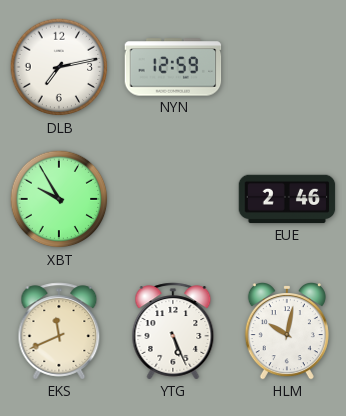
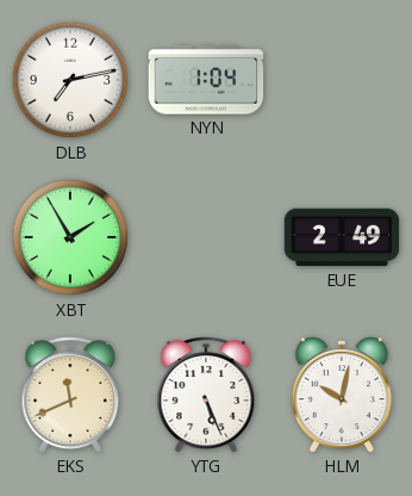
NYN: 12:59 -> 1:04 (206, 80)
XBT: 9:55 -> 1:55 (70, 237)
EUE: 2:46 -> 2:49 (342, 237)
